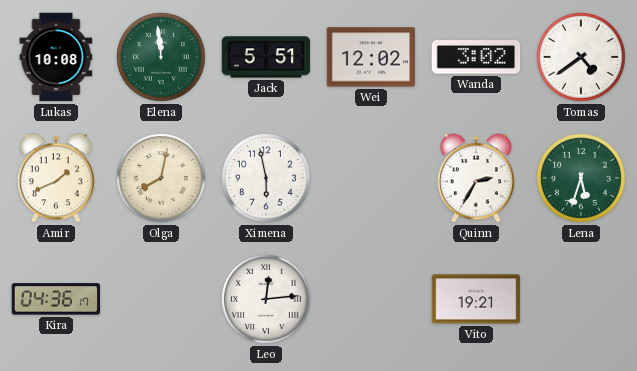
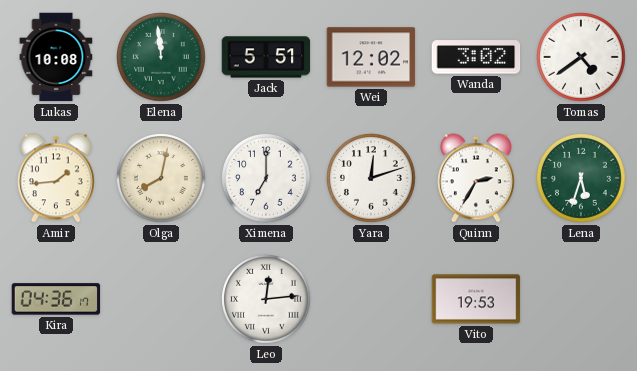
Amir: 1:41 -> 1:44 (57, 178)
Ximena: 5:58 -> 7:00 (267, 179)
Yara: none -> 12:12 (372, 179)
Vito: 19:21 -> 19:53 (476, 299)
